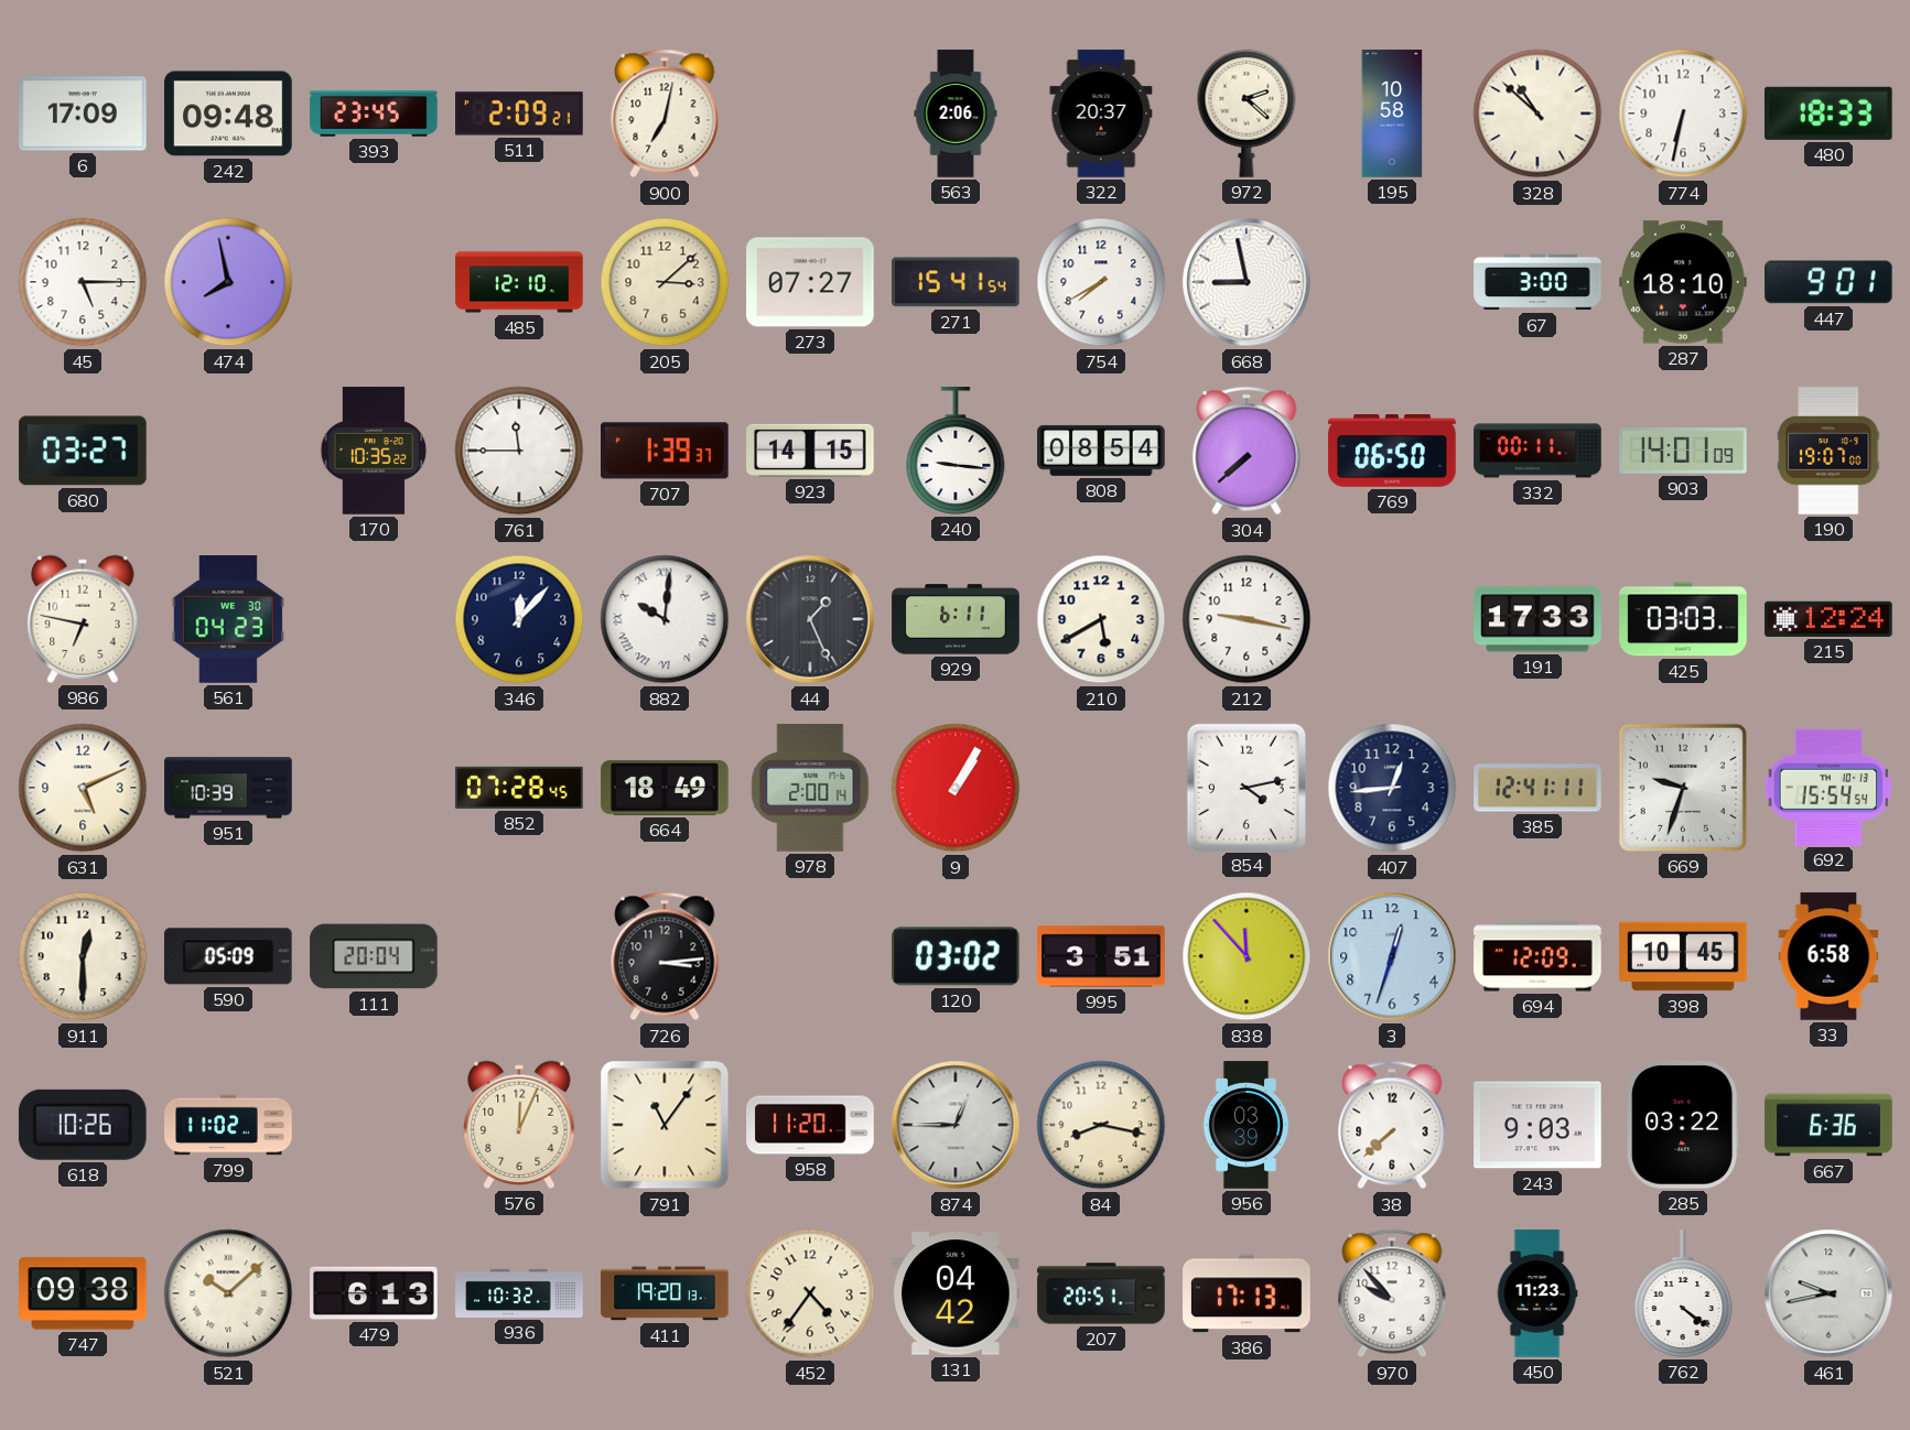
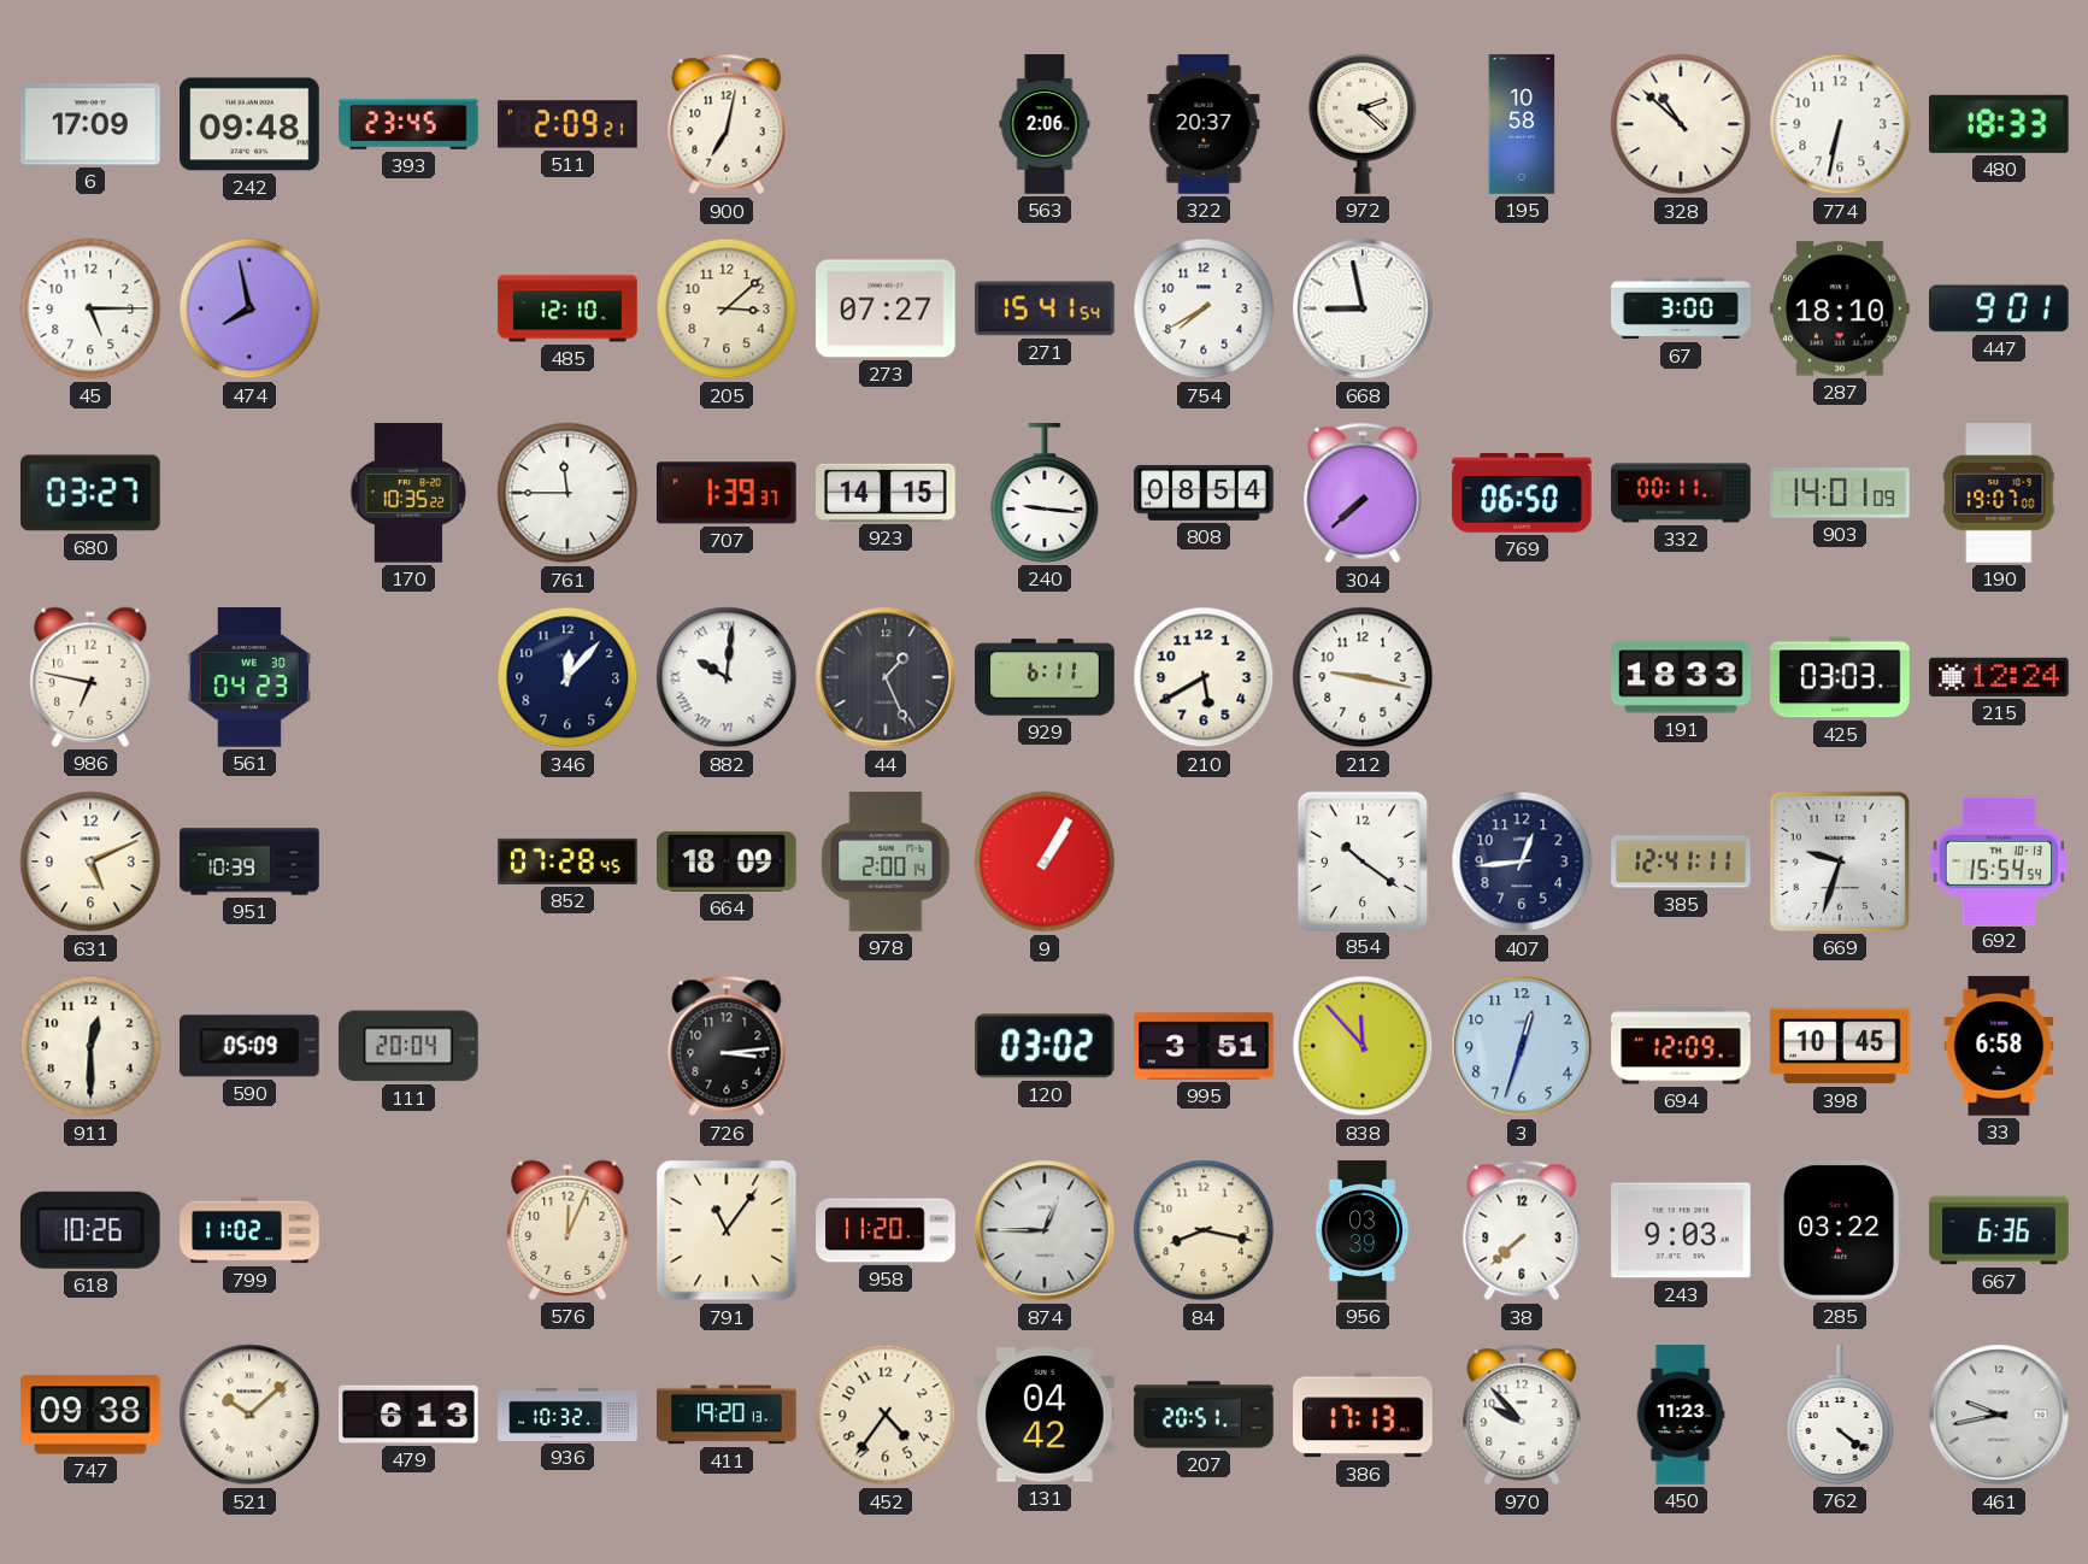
191: 17:33 -> 18:33 (1681, 677)
664: 18:49 -> 18:09 (727, 862)
854: 4:13 -> 10:21 (1361, 860)
